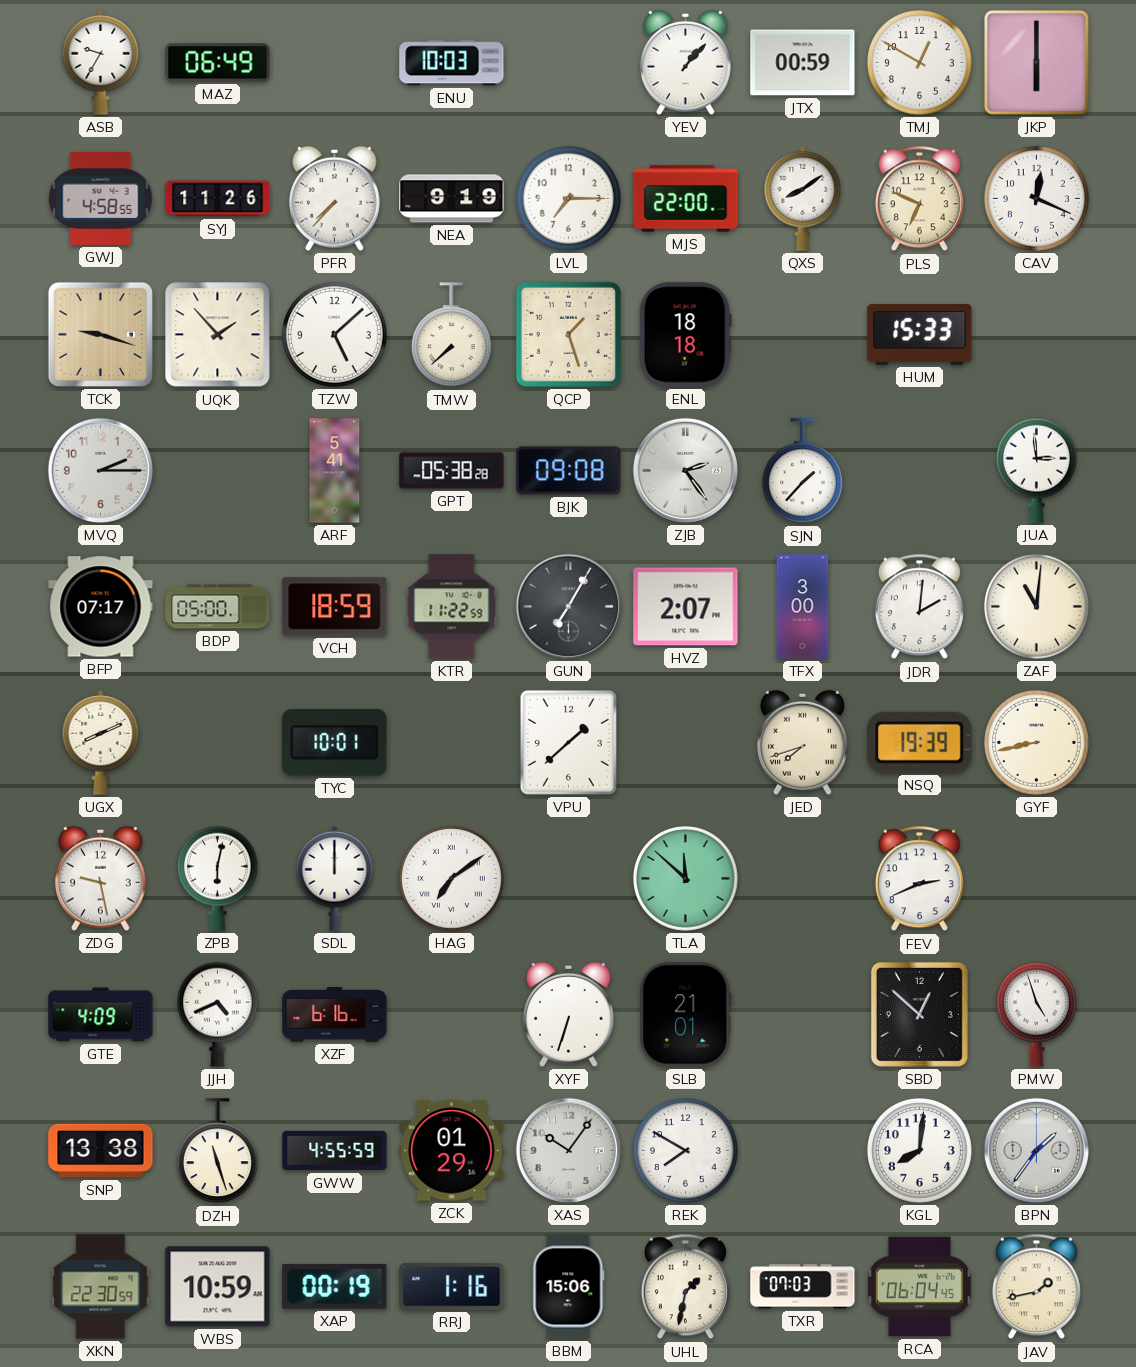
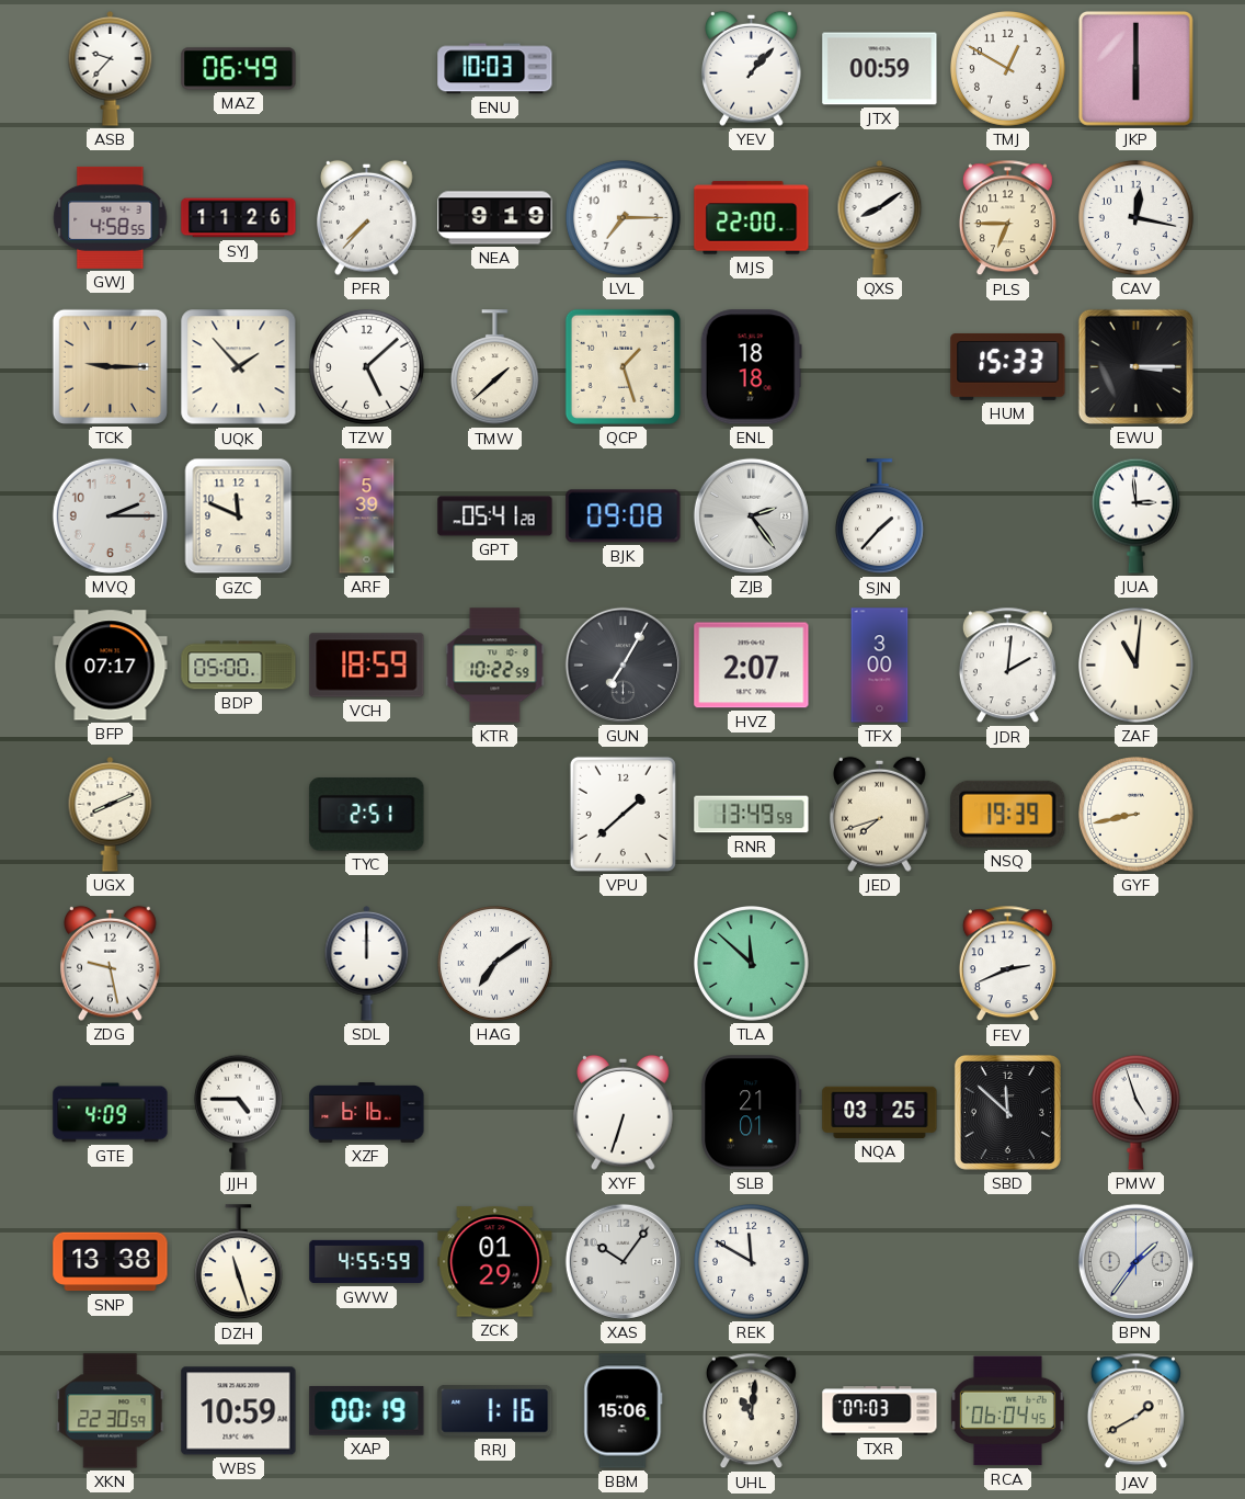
ASB: 9:35 -> 9:37 (111, 69)
PLS: 6:49 -> 6:45 (1007, 218)
CAV: 12:19 -> 12:17 (1137, 218)
TCK: 9:18 -> 9:15 (110, 366)
TMW: 7:38 -> 1:38 (494, 367)
EWU: none -> 3:15 (1135, 366)
GZC: none -> 11:49 (239, 516)
ARF: 5:41 -> 5:39 (367, 516)
GPT: 05:38 -> 05:41 (495, 516)
KTR: 11:22 -> 10:22 (495, 666)
TYC: 10:01 -> 2:51 (367, 815)
RNR: none -> 13:49 (752, 815)
ZPB: 6:02 -> none (217, 878)
JJH: 4:41 -> 4:45 (238, 1112)
NQA: none -> 03:25 (880, 1112)
SBD: 12:52 -> 11:52 (1007, 1112)
REK: 7:50 -> 11:50 (752, 1262)
KGL: 8:01 -> none (920, 1151)
UHL: 1:32 -> 11:01 (751, 1411)
JAV: 1:43 -> 1:40 (1135, 1411)
